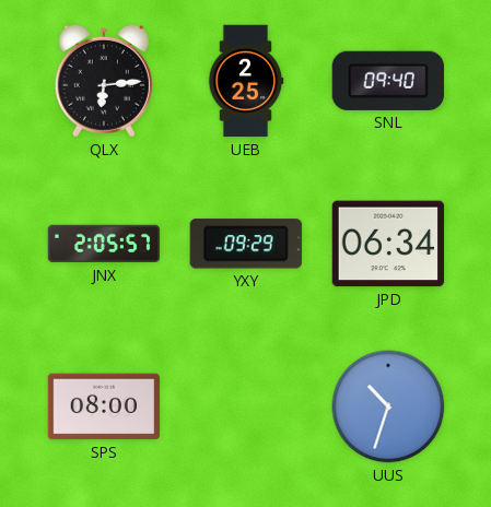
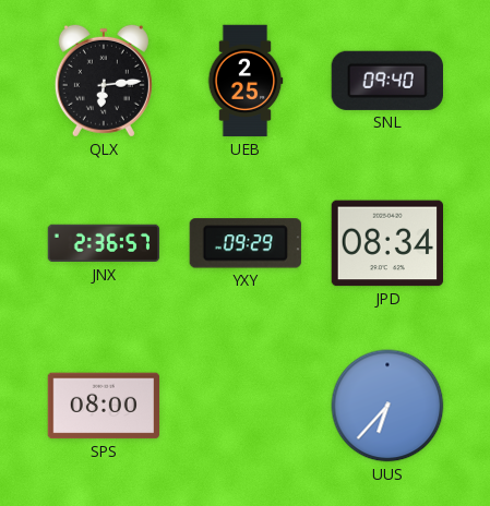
JNX: 2:05 -> 2:36 (104, 243)
JPD: 06:34 -> 08:34 (386, 243)
UUS: 10:33 -> 6:37 (387, 406)
